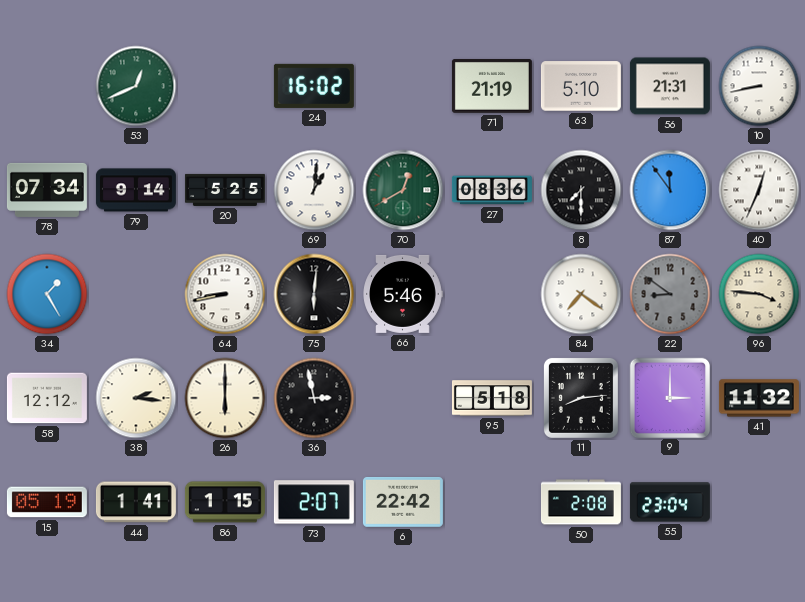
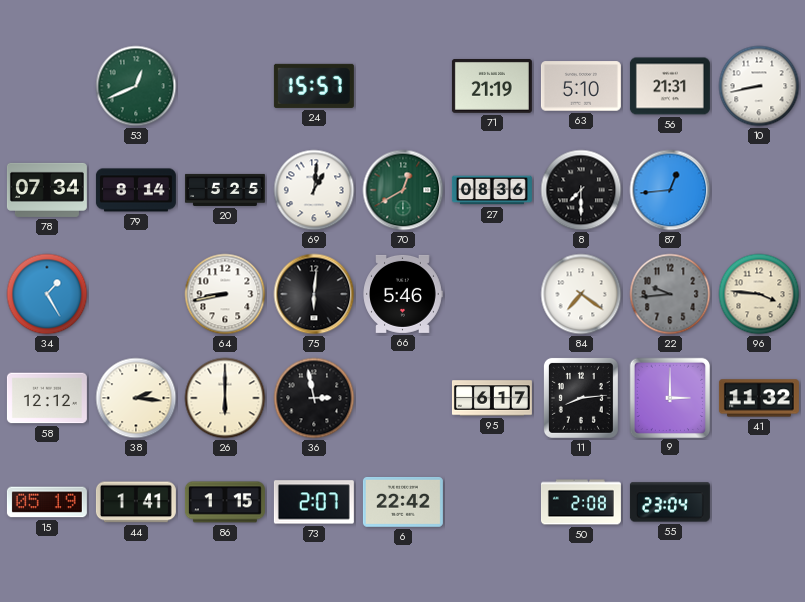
24: 16:02 -> 15:57 (314, 86)
79: 9:14 -> 8:14 (136, 190)
87: 11:54 -> 12:44 (670, 190)
40: 12:34 -> none (759, 190)
22: 8:51 -> 9:44 (670, 294)
95: 5:18 -> 6:17 (492, 398)
